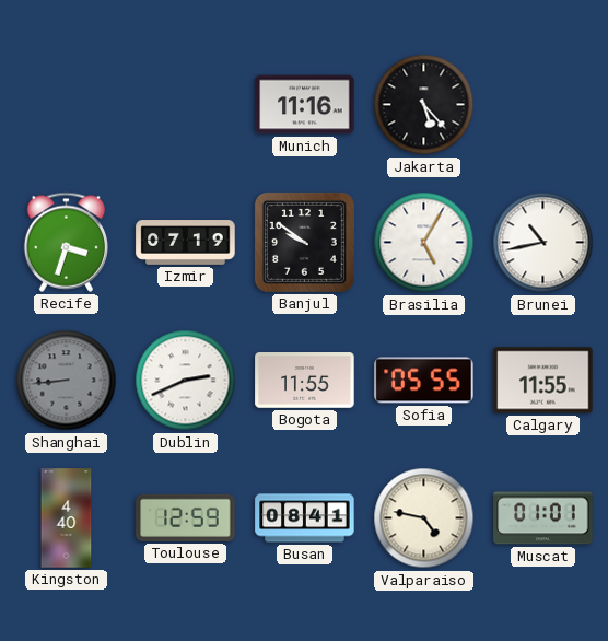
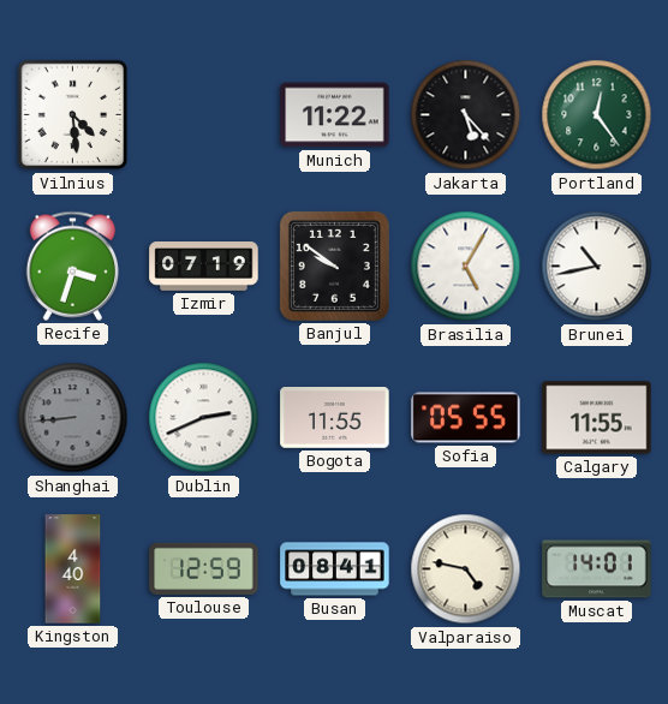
Vilnius: none -> 4:29 (73, 115)
Munich: 11:16 -> 11:22 (335, 115)
Portland: none -> 12:24 (597, 115)
Muscat: 01:01 -> 14:01 (597, 569)
